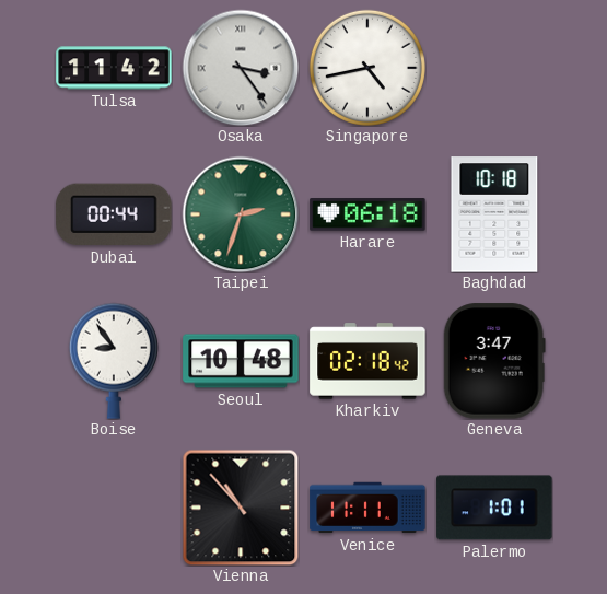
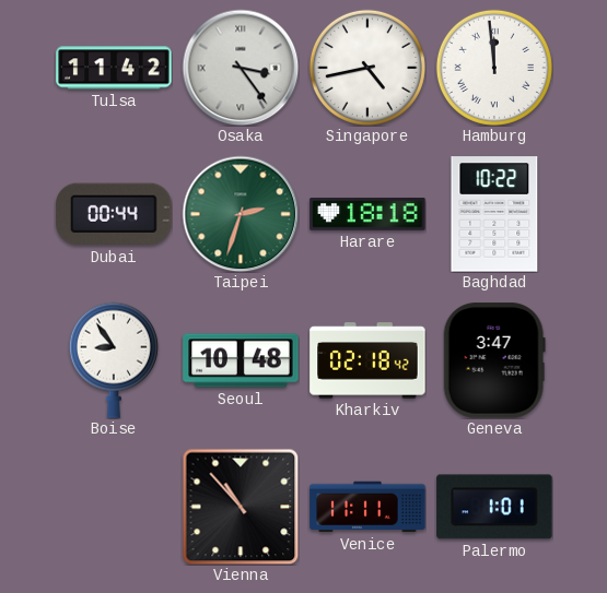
Hamburg: none -> 11:59 (494, 68)
Harare: 06:18 -> 18:18 (367, 214)
Baghdad: 10:18 -> 10:22 (494, 214)
